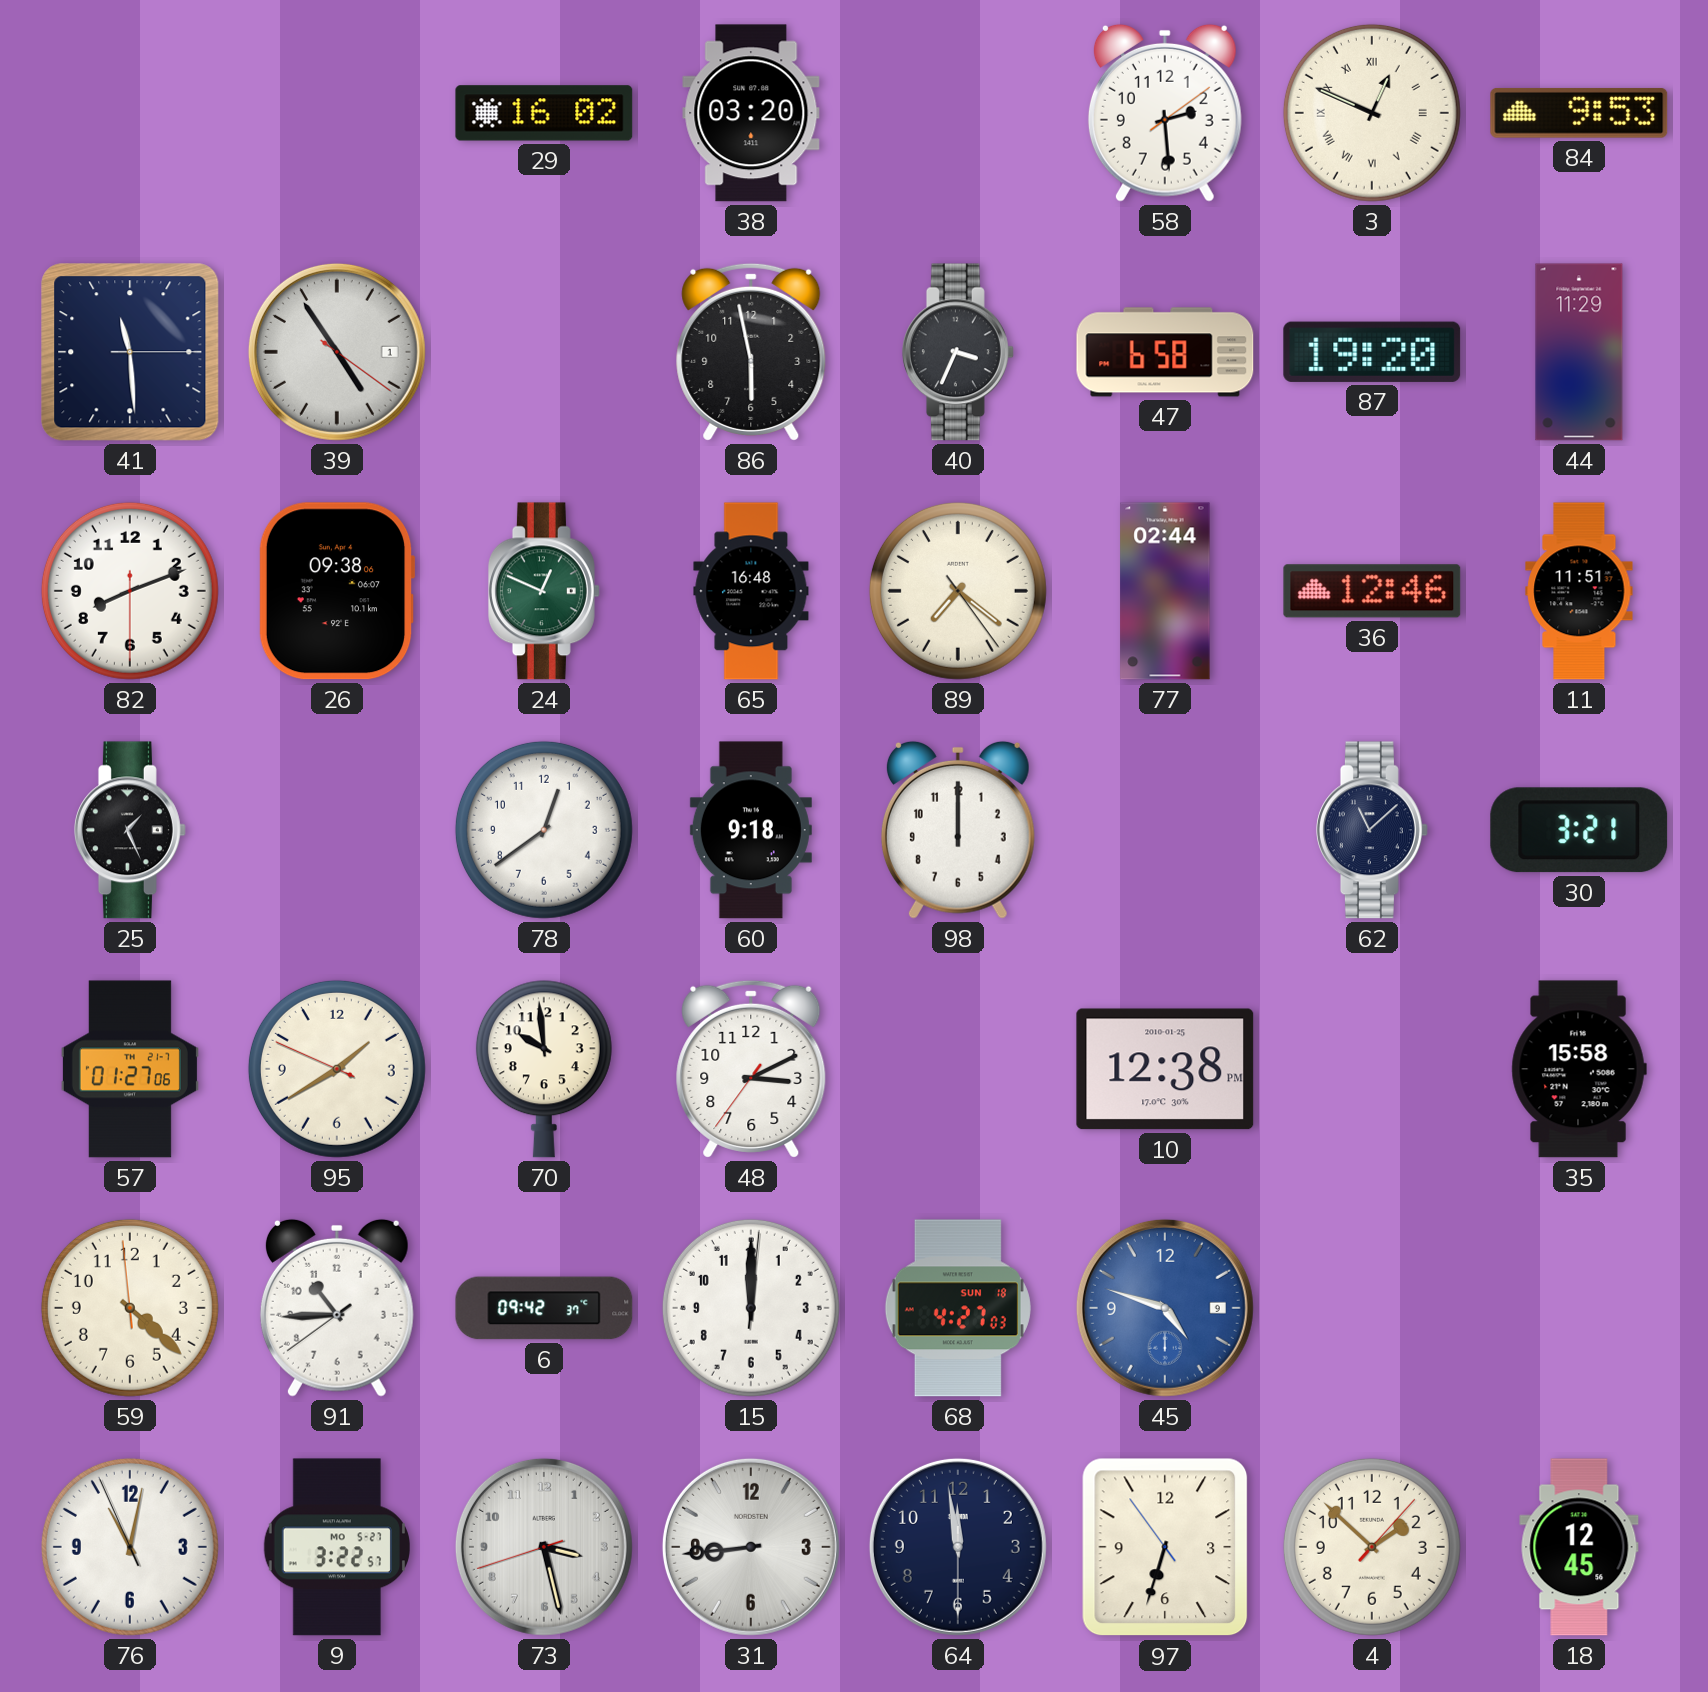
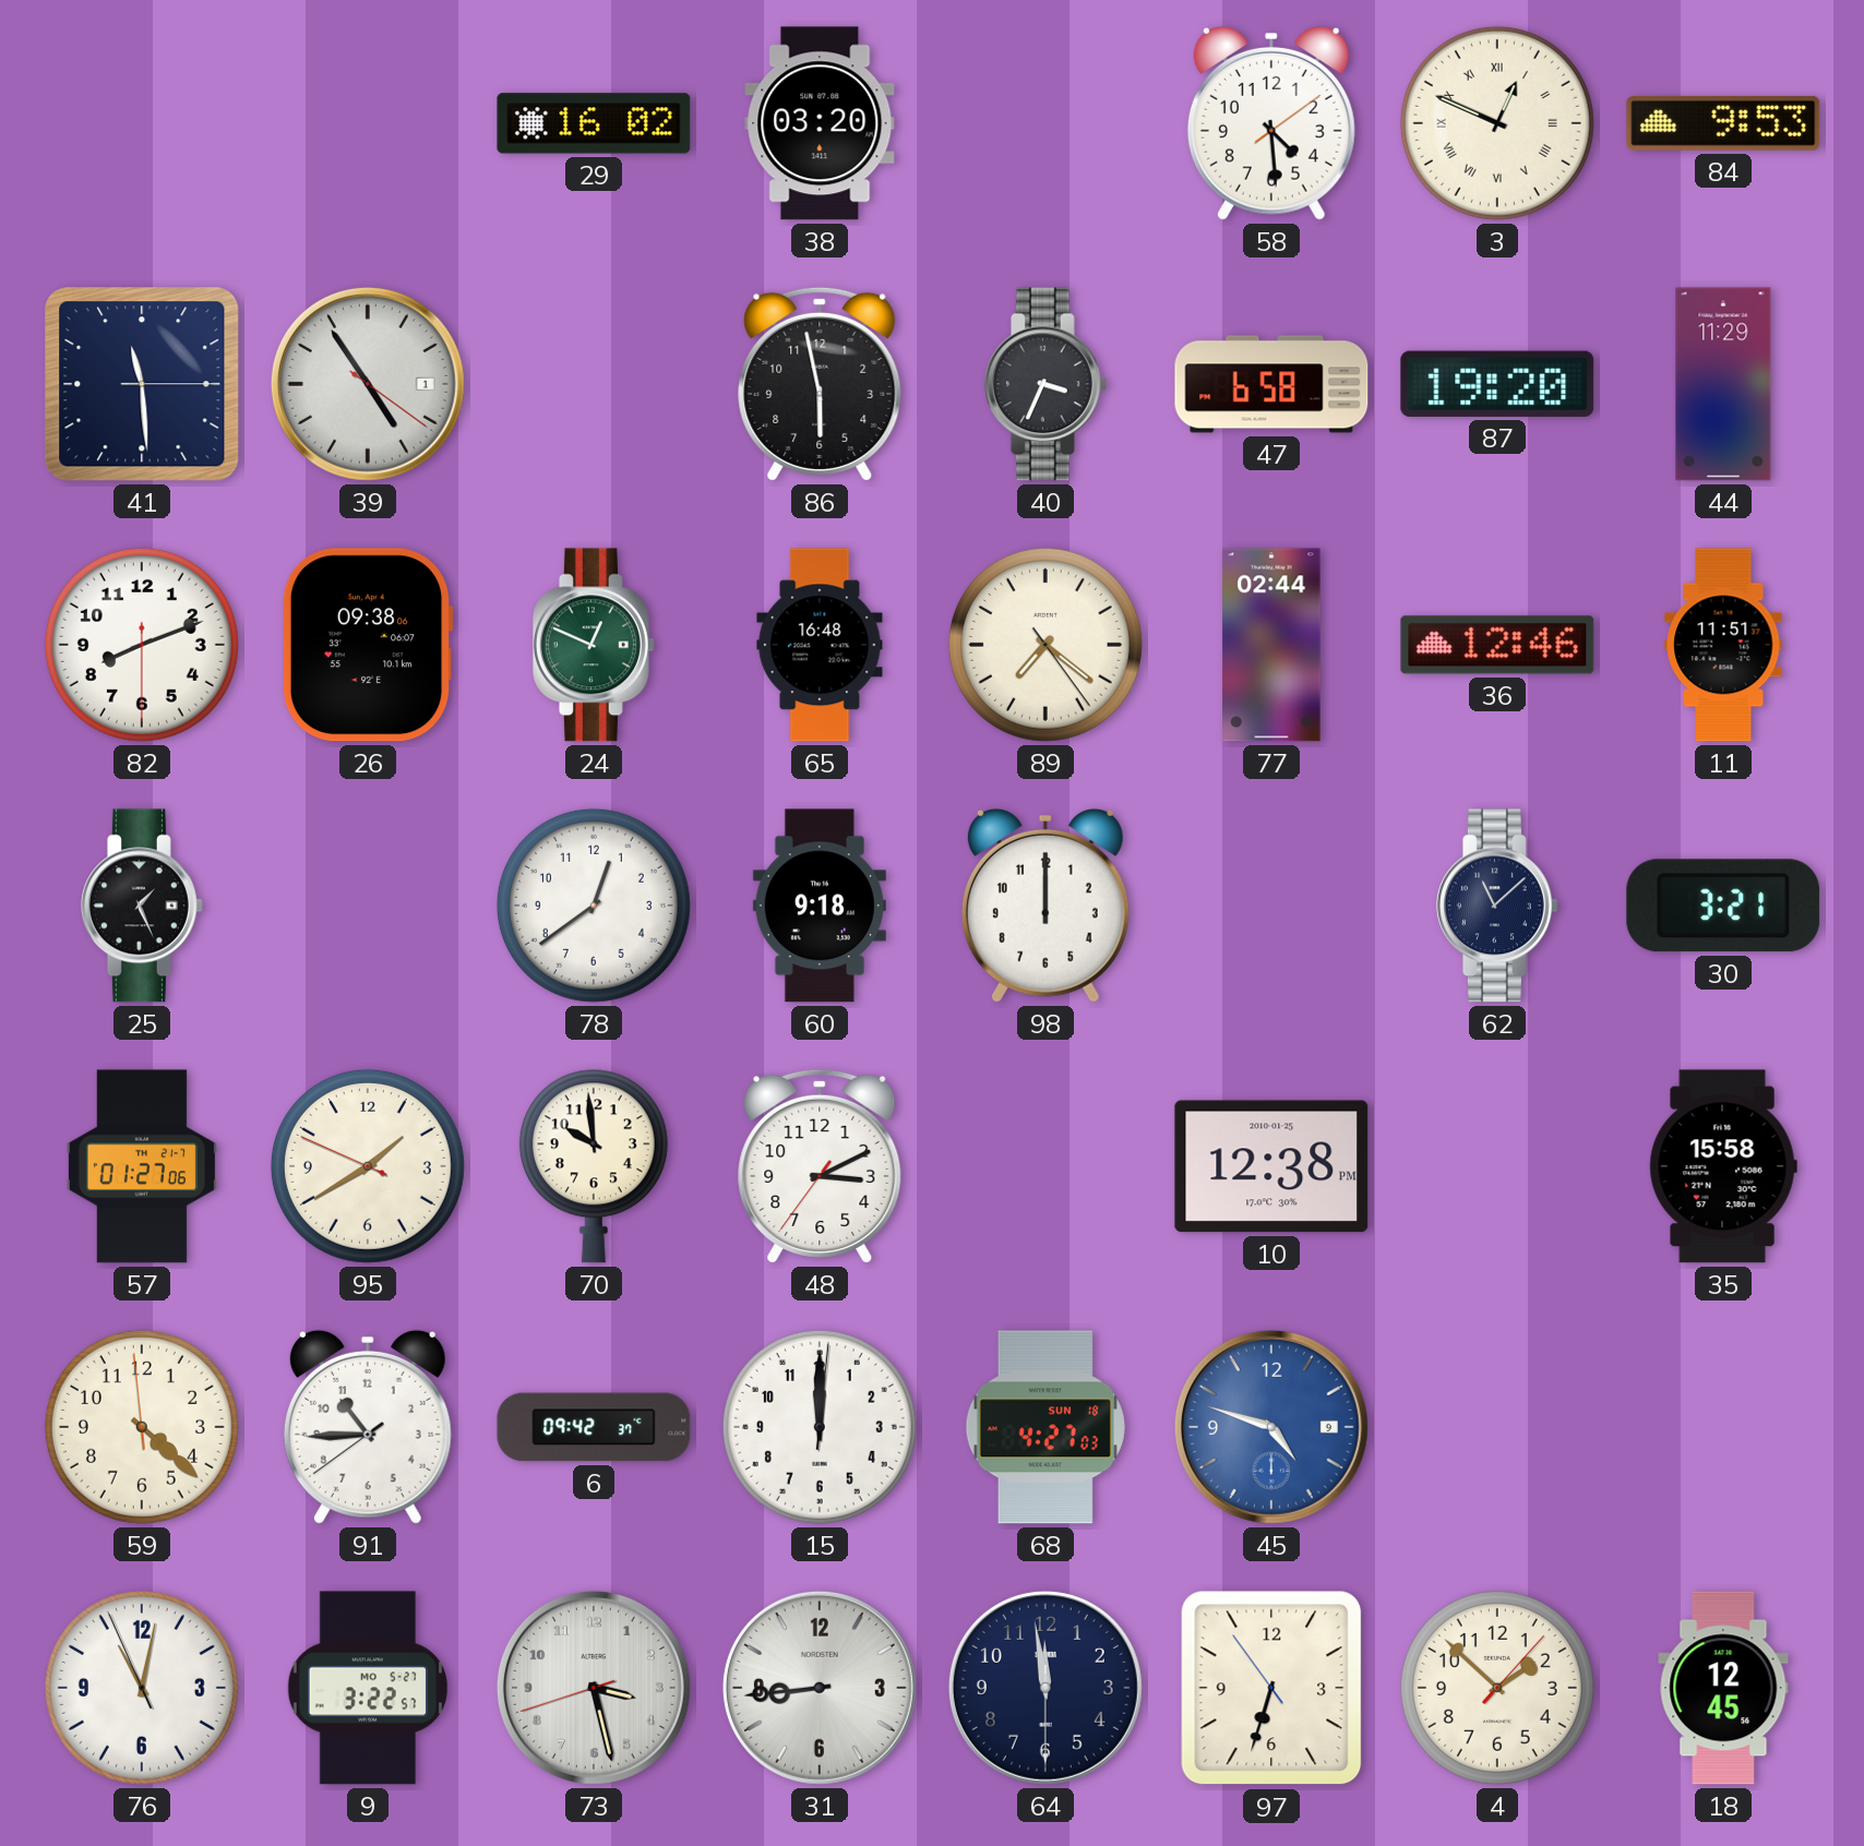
58: 2:29 -> 4:29 (1271, 123)
